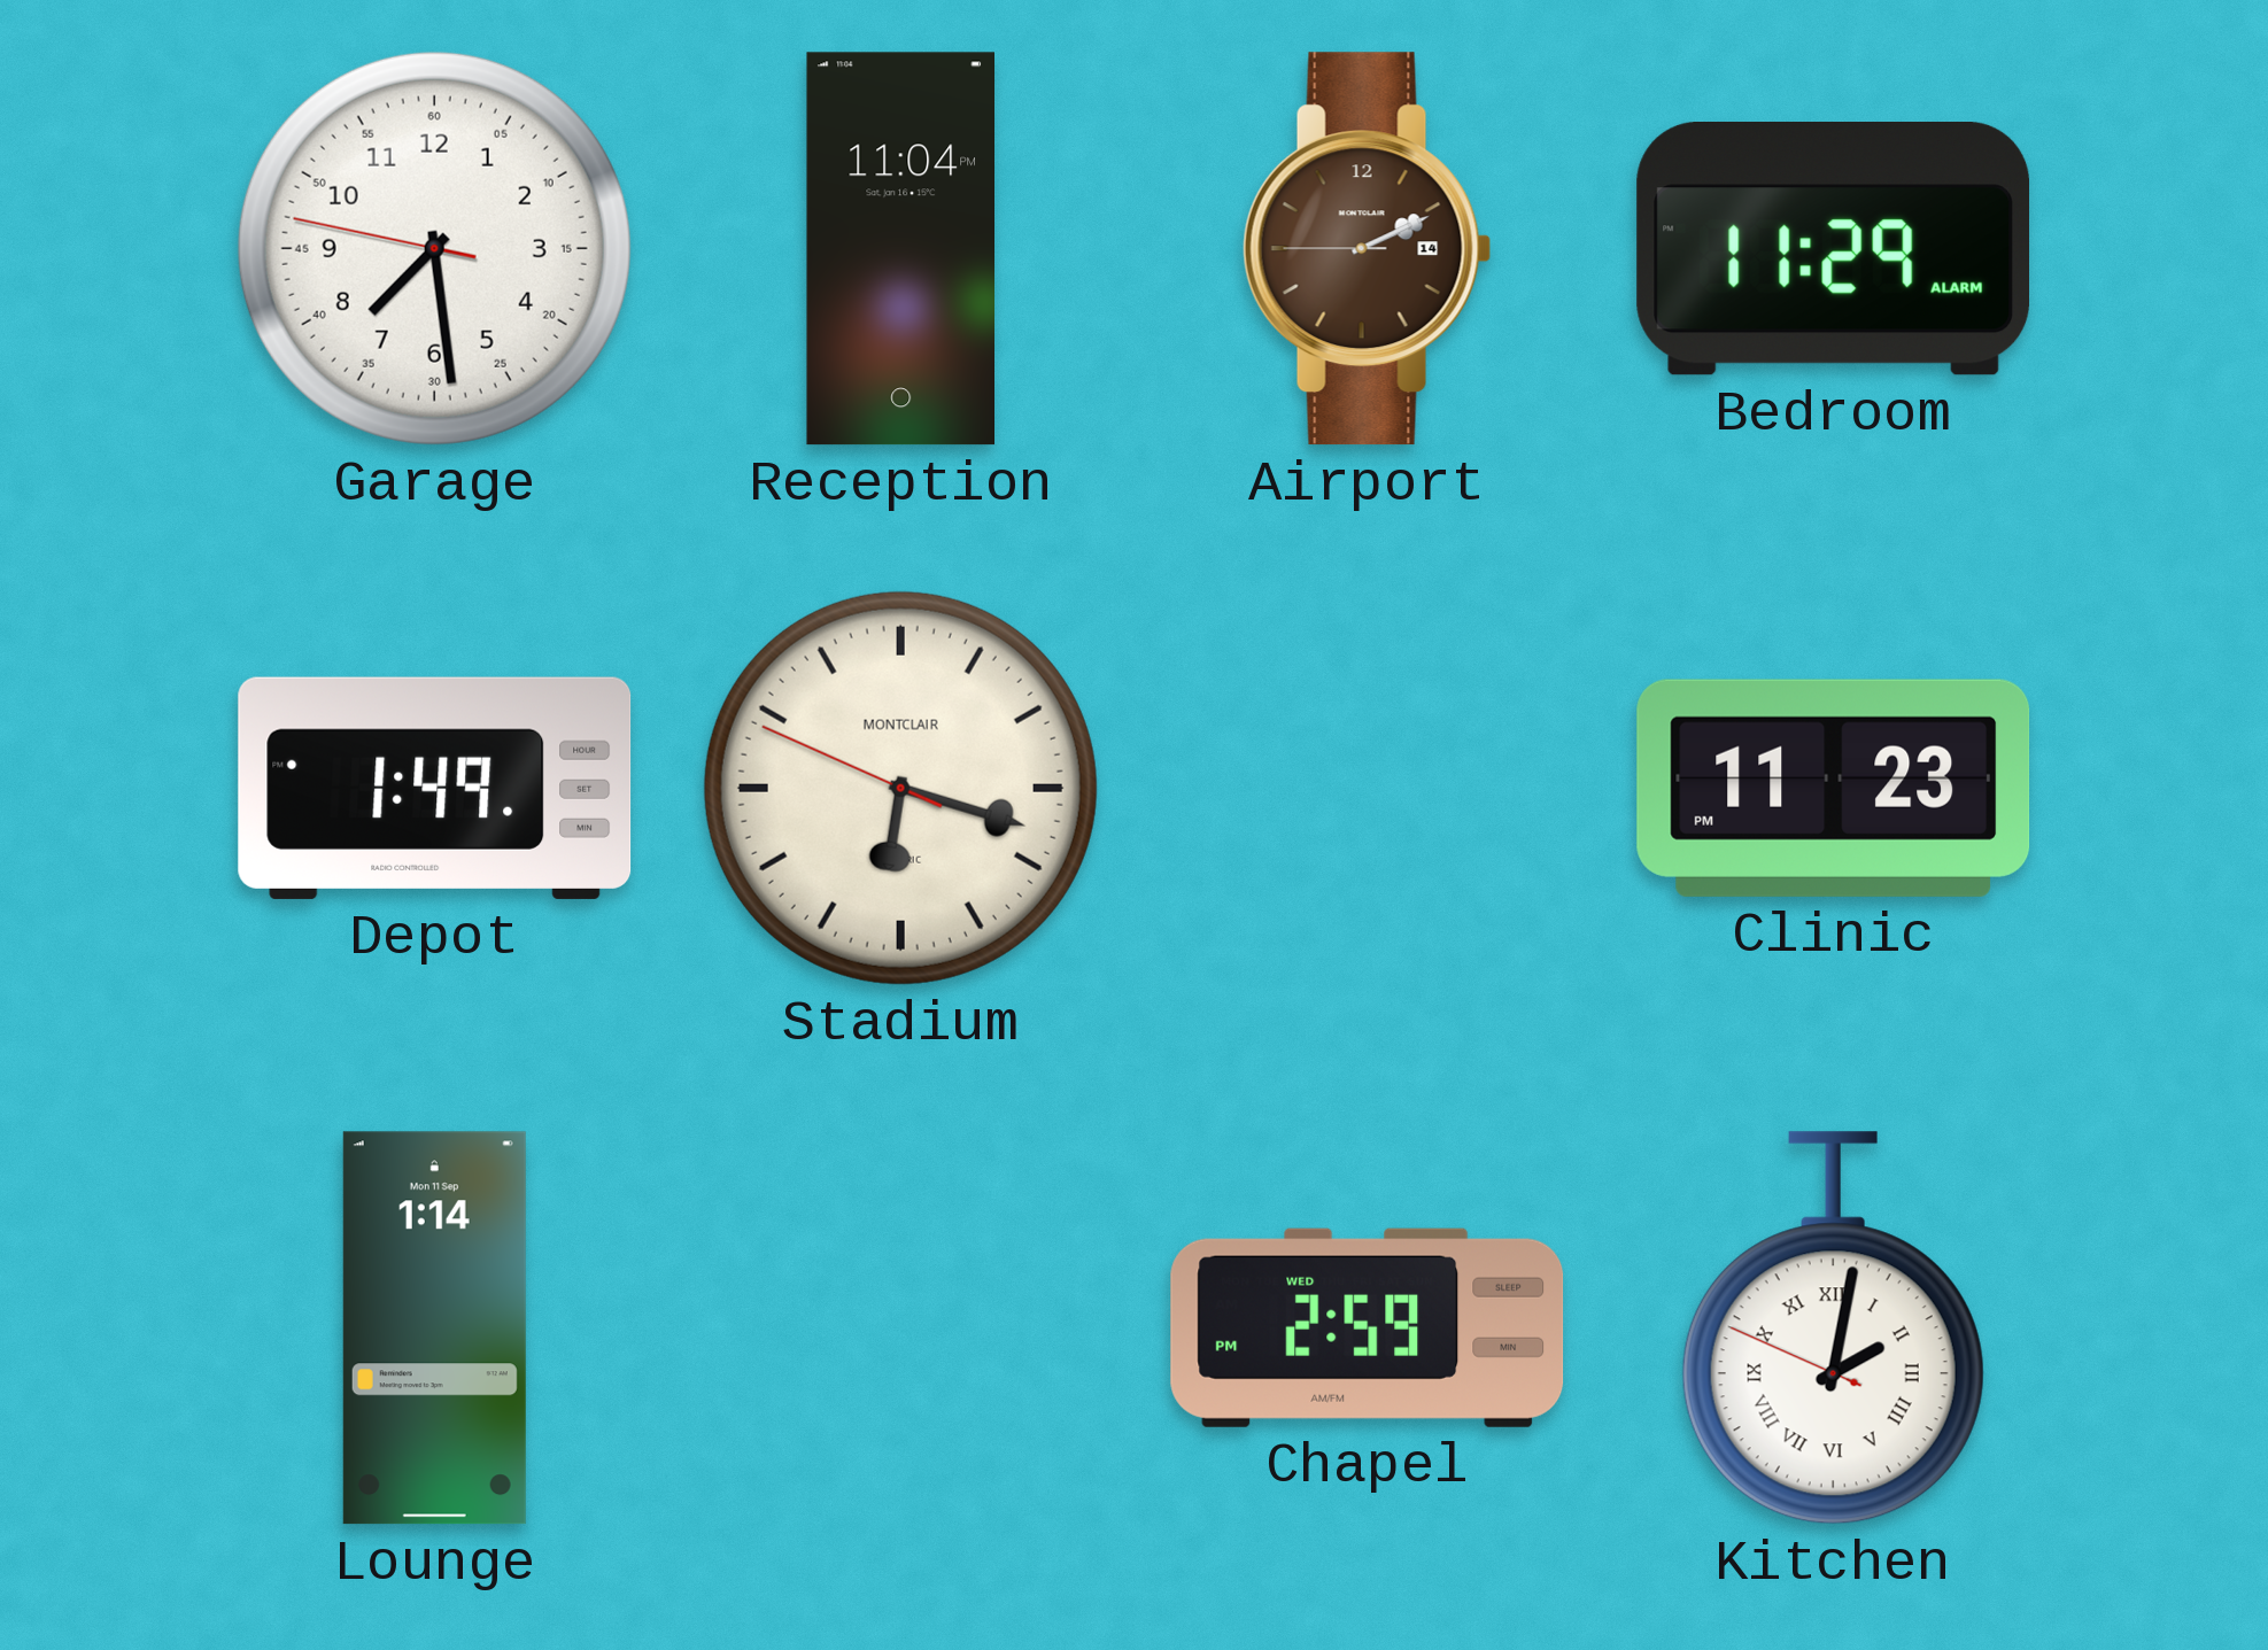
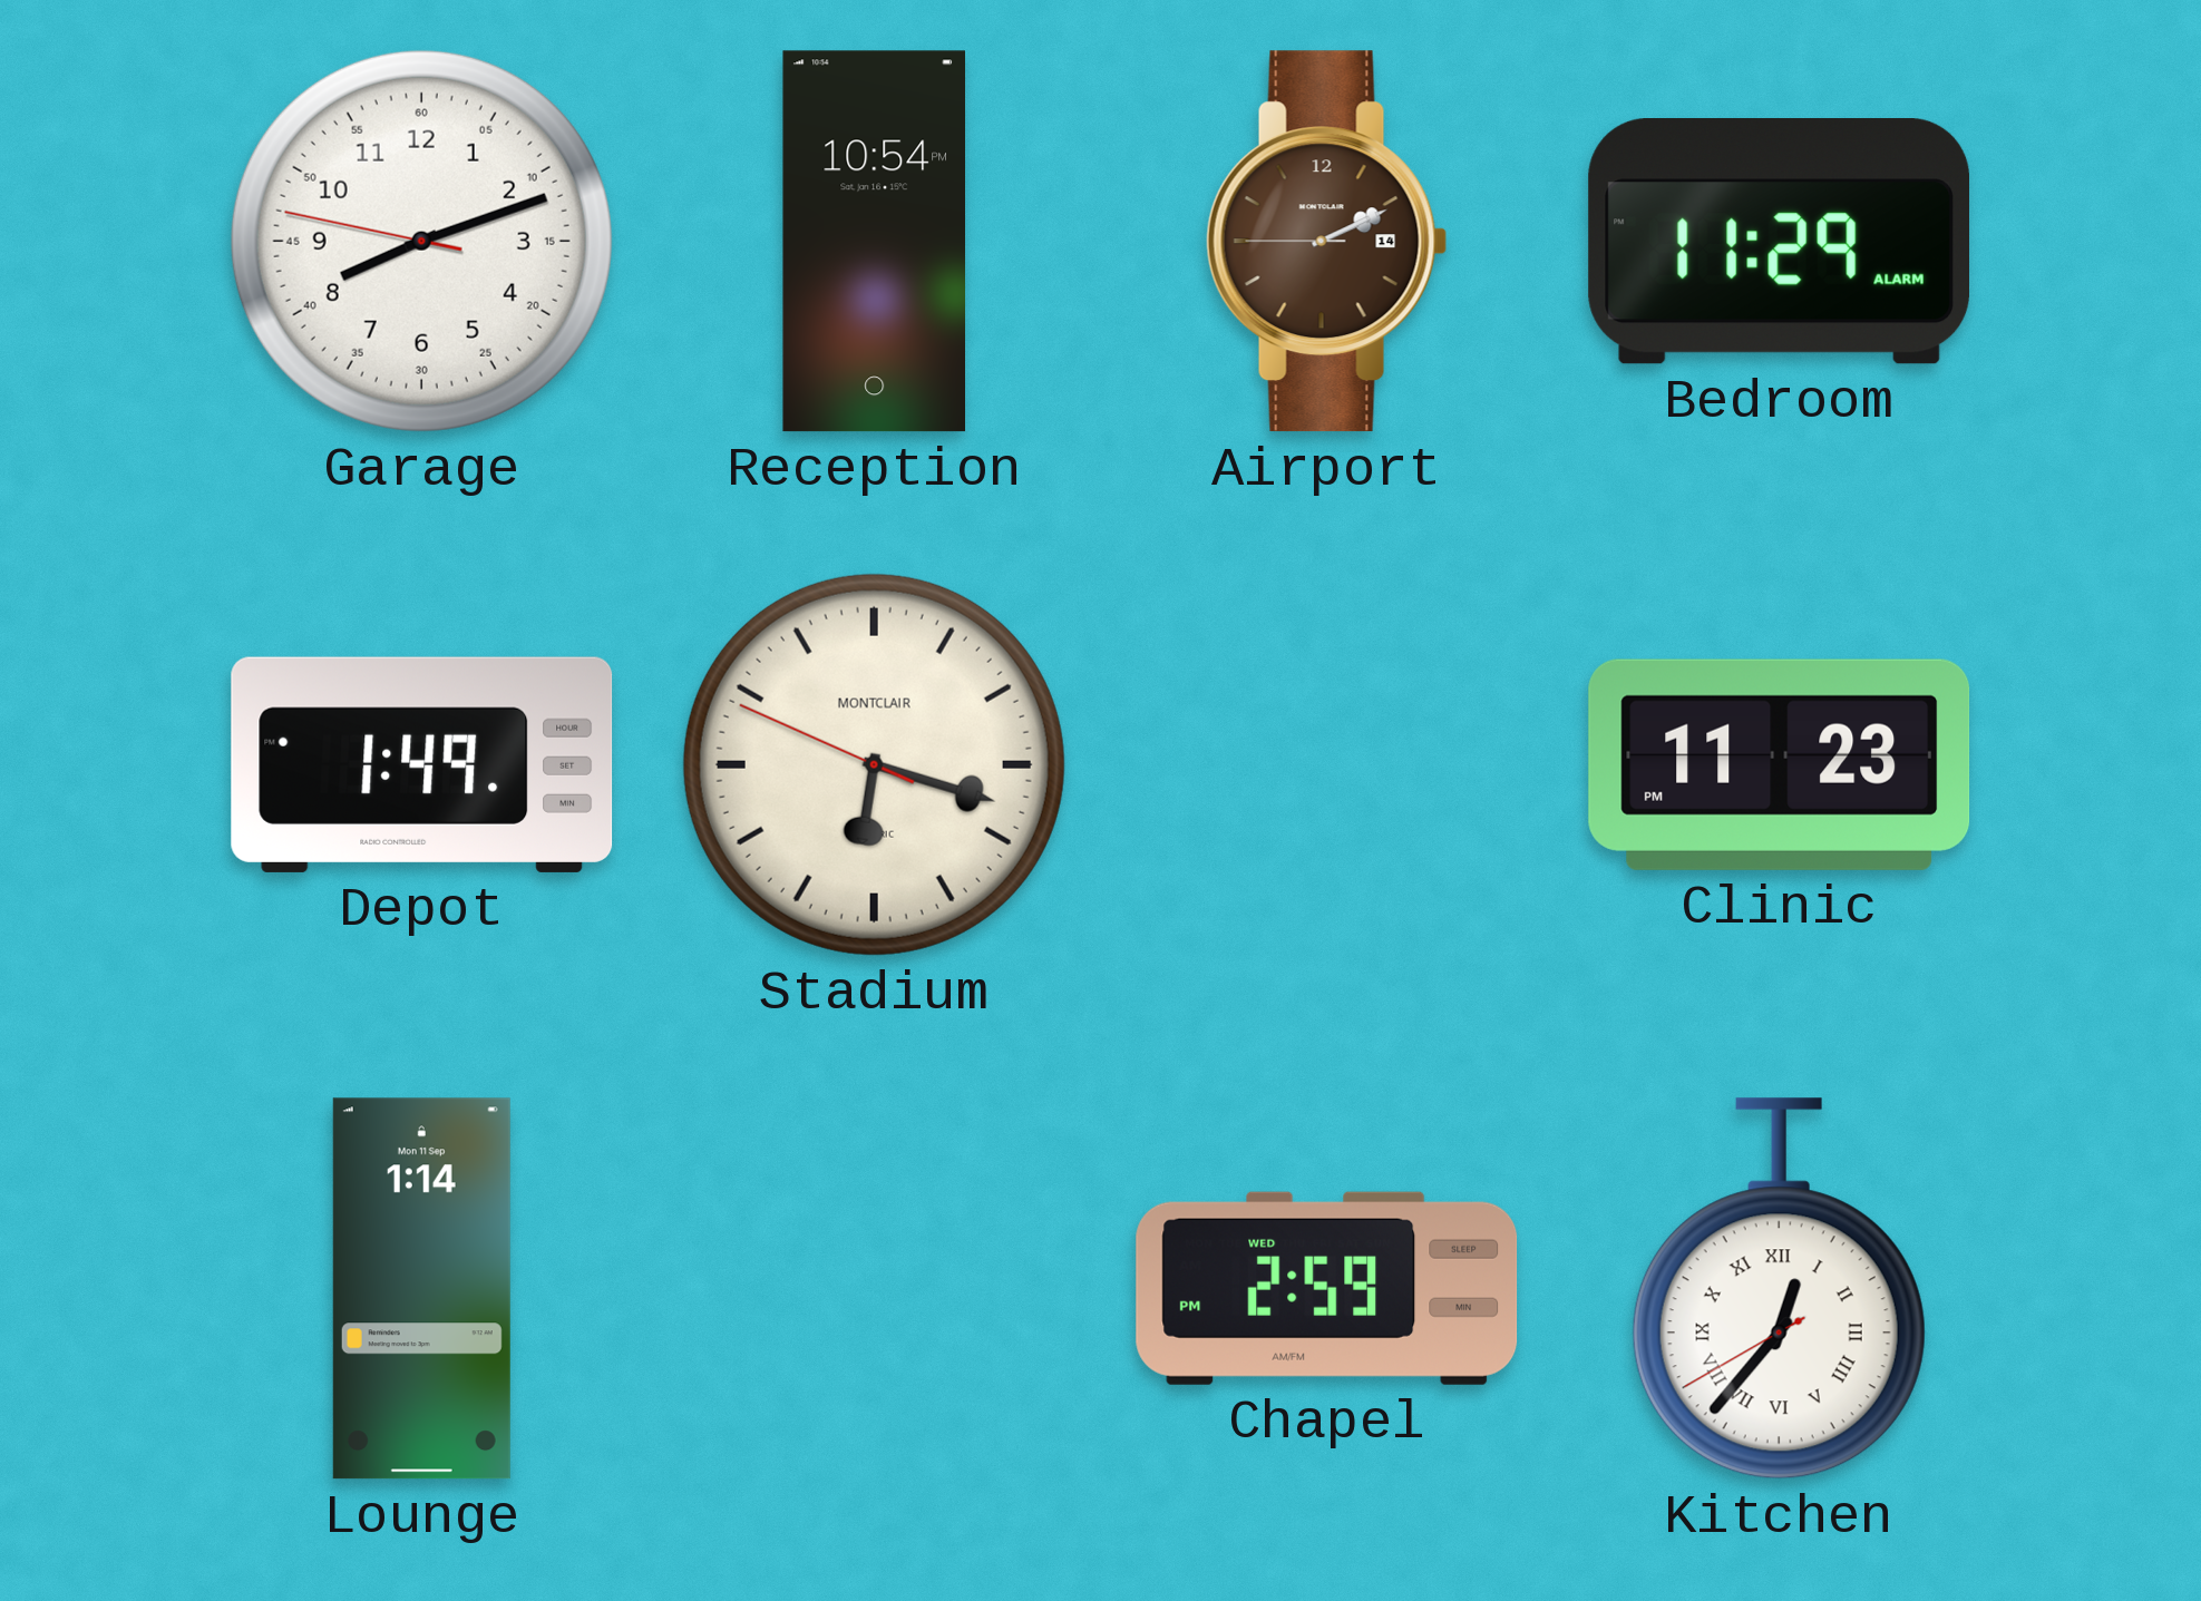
Garage: 7:28 -> 8:11 (421, 241)
Reception: 11:04 -> 10:54 (874, 242)
Kitchen: 2:01 -> 12:36 (1779, 1289)
